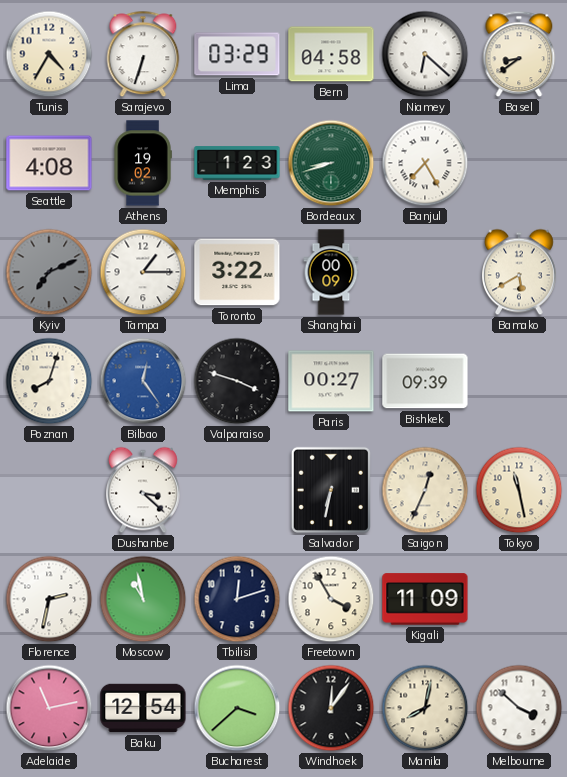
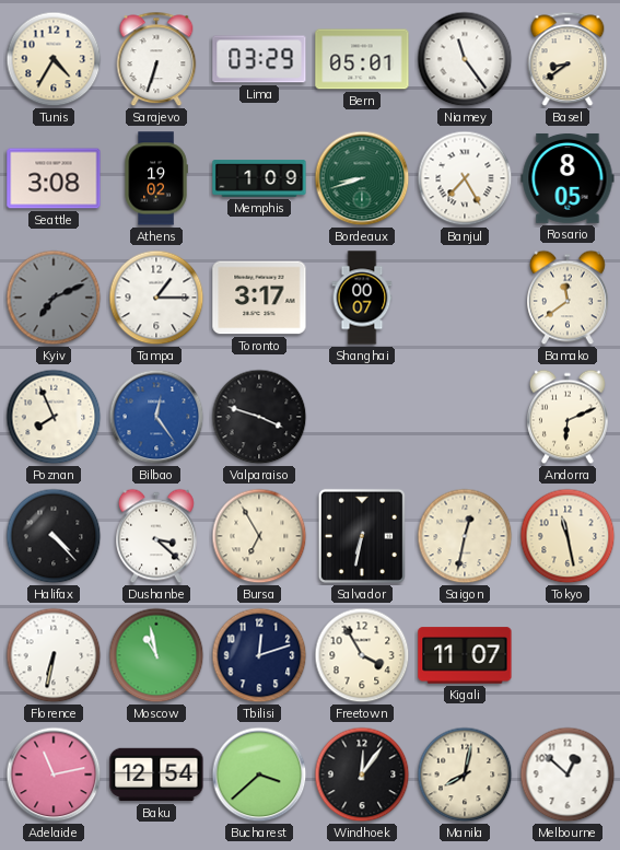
Bern: 04:58 -> 05:01 (362, 59)
Niamey: 6:22 -> 11:24 (465, 59)
Seattle: 4:08 -> 3:08 (54, 178)
Memphis: 1:23 -> 1:09 (259, 178)
Rosario: none -> 8:05 (568, 178)
Toronto: 3:22 -> 3:17 (259, 298)
Shanghai: 00:09 -> 00:07 (362, 298)
Bamako: 5:40 -> 11:39 (569, 298)
Poznan: 8:03 -> 7:56 (54, 417)
Paris: 00:27 -> none (331, 381)
Bishkek: 09:39 -> none (425, 381)
Andorra: none -> 6:11 (569, 417)
Halifax: none -> 4:23 (54, 536)
Bursa: none -> 6:55 (259, 536)
Saigon: 12:34 -> 12:32 (465, 536)
Florence: 2:32 -> 6:32 (54, 655)
Kigali: 11:09 -> 11:07 (465, 655)
Melbourne: 3:52 -> 12:52 (568, 775)
